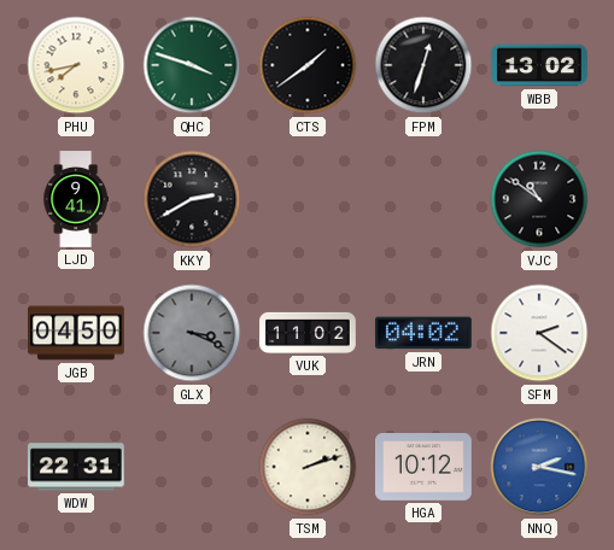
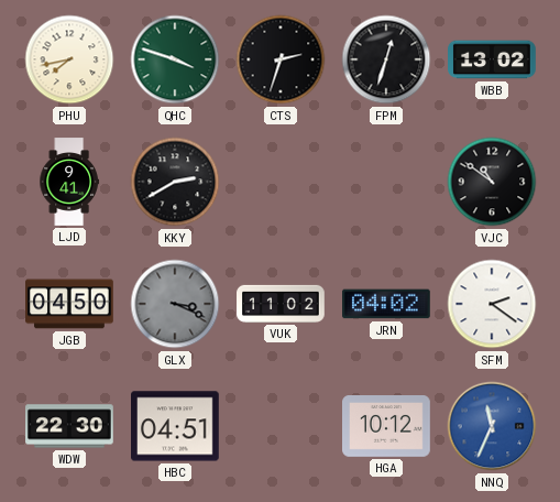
CTS: 1:39 -> 2:33 (281, 59)
WDW: 22:31 -> 22:30 (69, 426)
HBC: none -> 04:51 (176, 426)
TSM: 2:12 -> none (308, 467)
NNQ: 2:17 -> 11:34 (492, 426)
